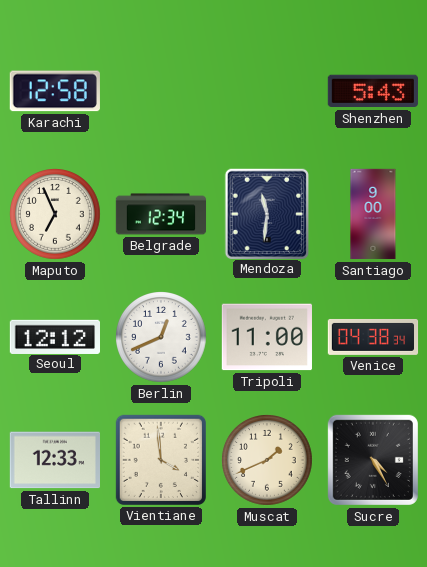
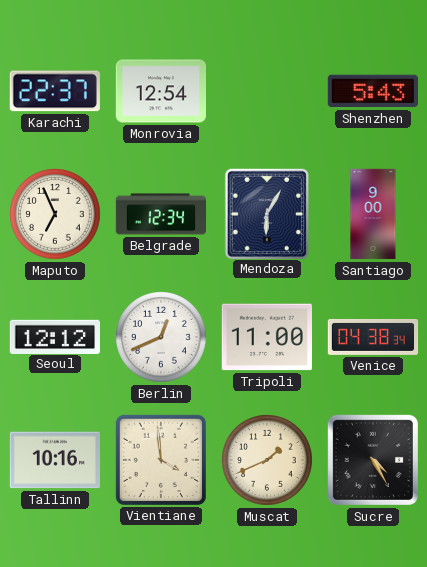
Karachi: 12:58 -> 22:37 (55, 91)
Monrovia: none -> 12:54 (160, 91)
Mendoza: 11:31 -> 6:05 (266, 213)
Tallinn: 12:33 -> 10:16 (54, 460)
